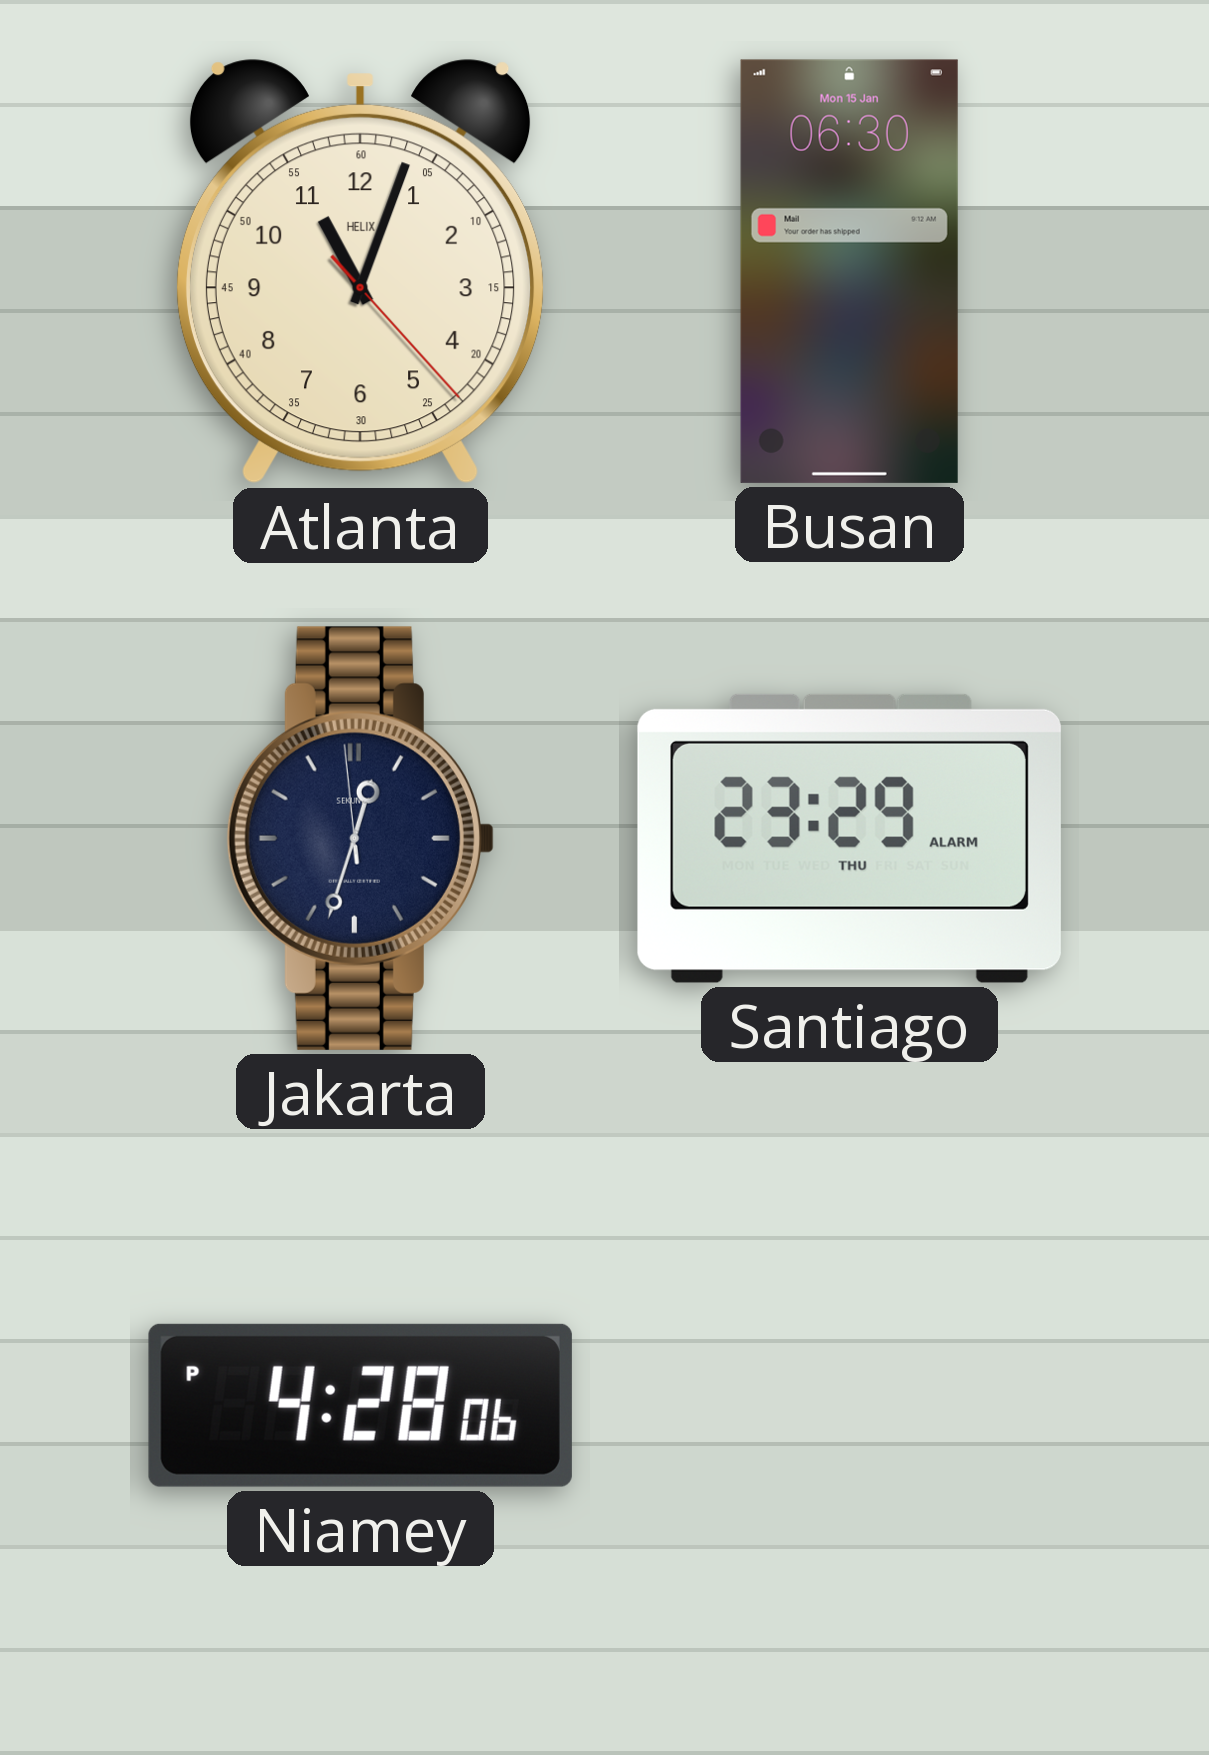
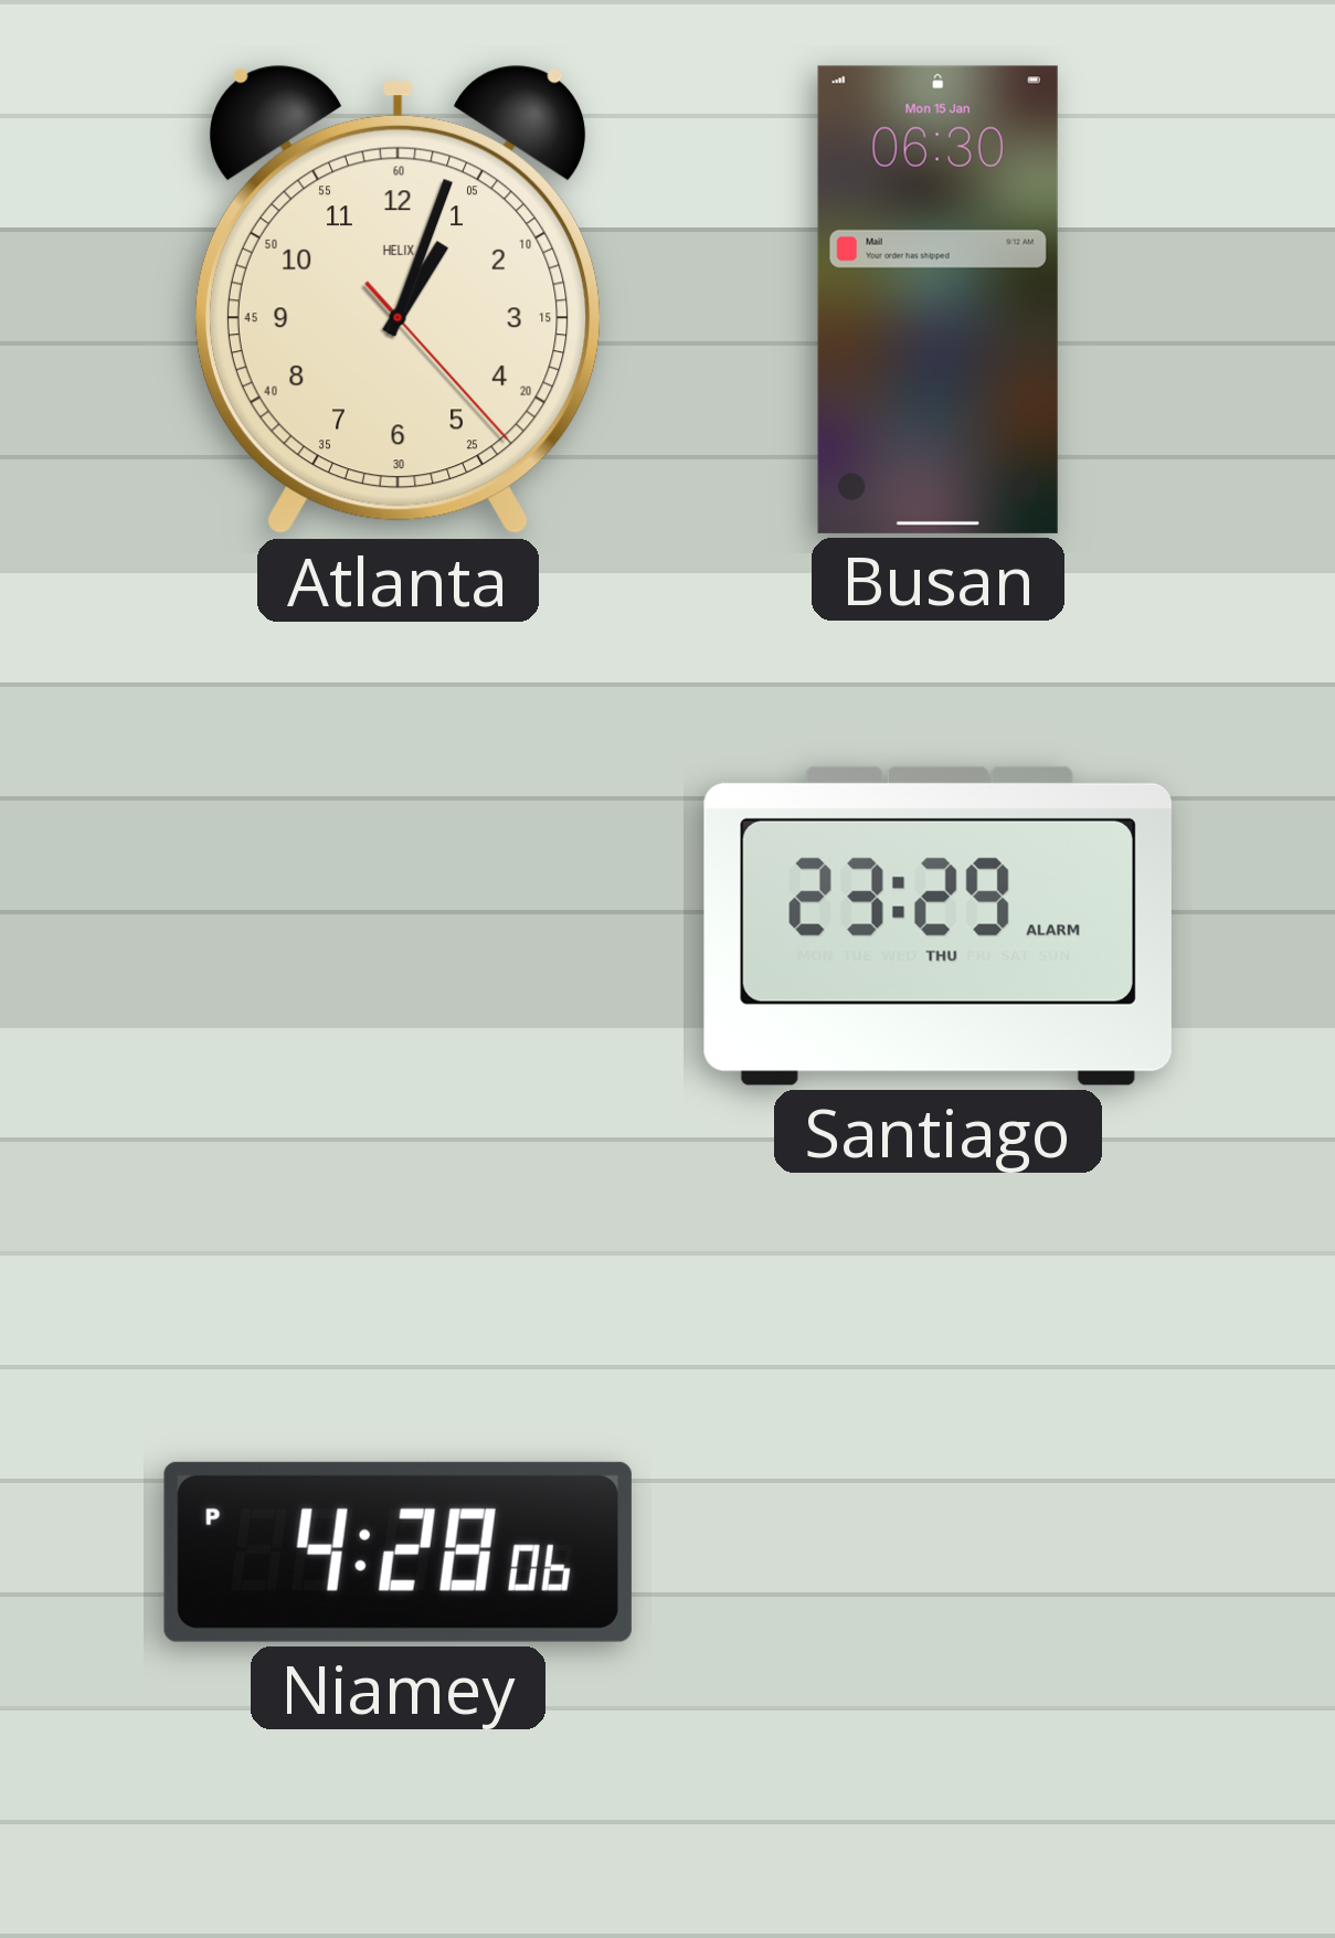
Atlanta: 11:03 -> 1:03 (398, 300)
Jakarta: 12:32 -> none (360, 838)
